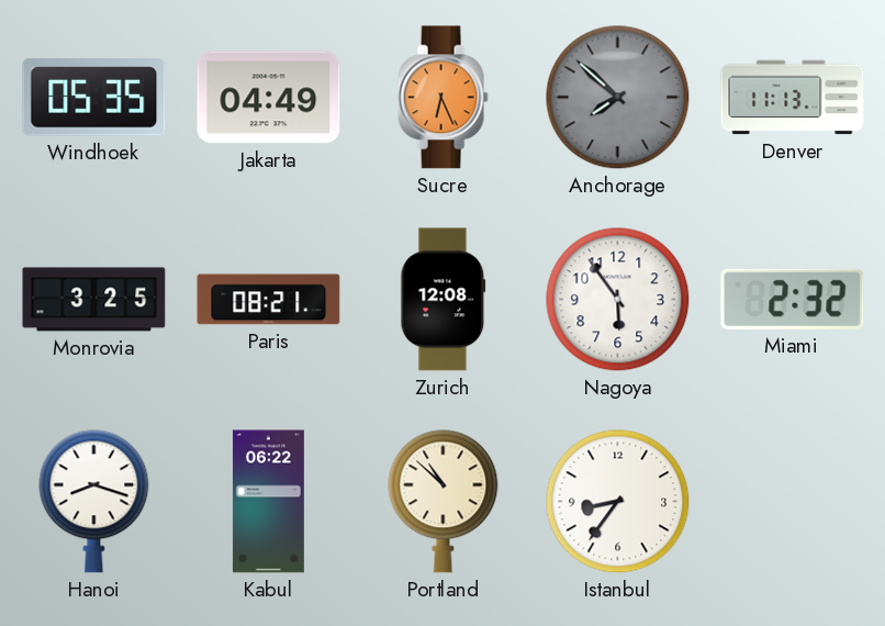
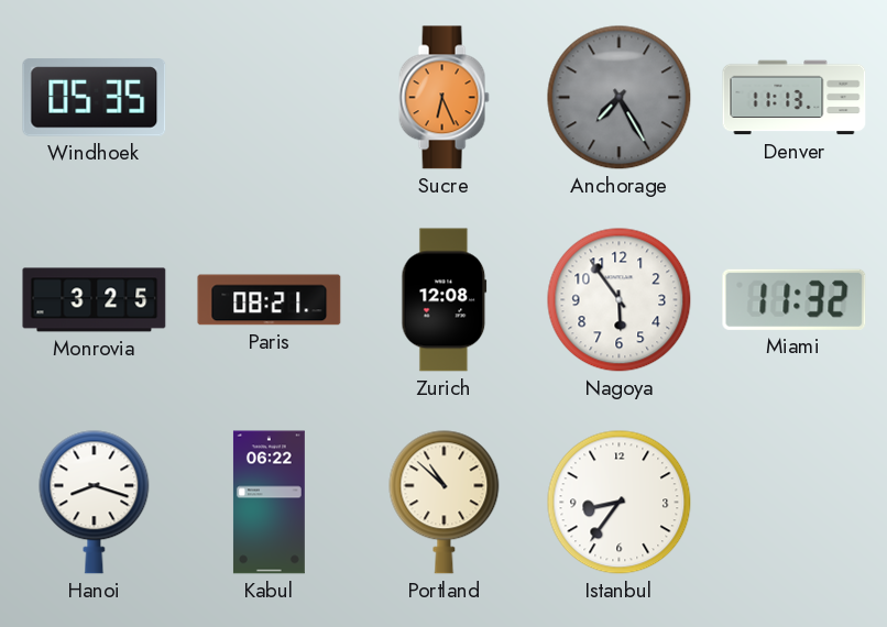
Jakarta: 04:49 -> none (269, 98)
Anchorage: 7:52 -> 7:25 (620, 98)
Miami: 2:32 -> 11:32 (795, 299)
